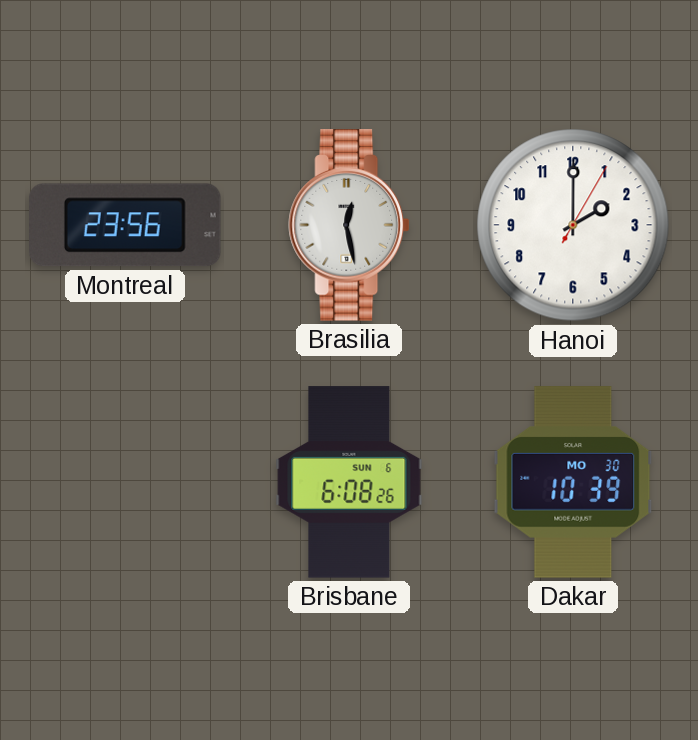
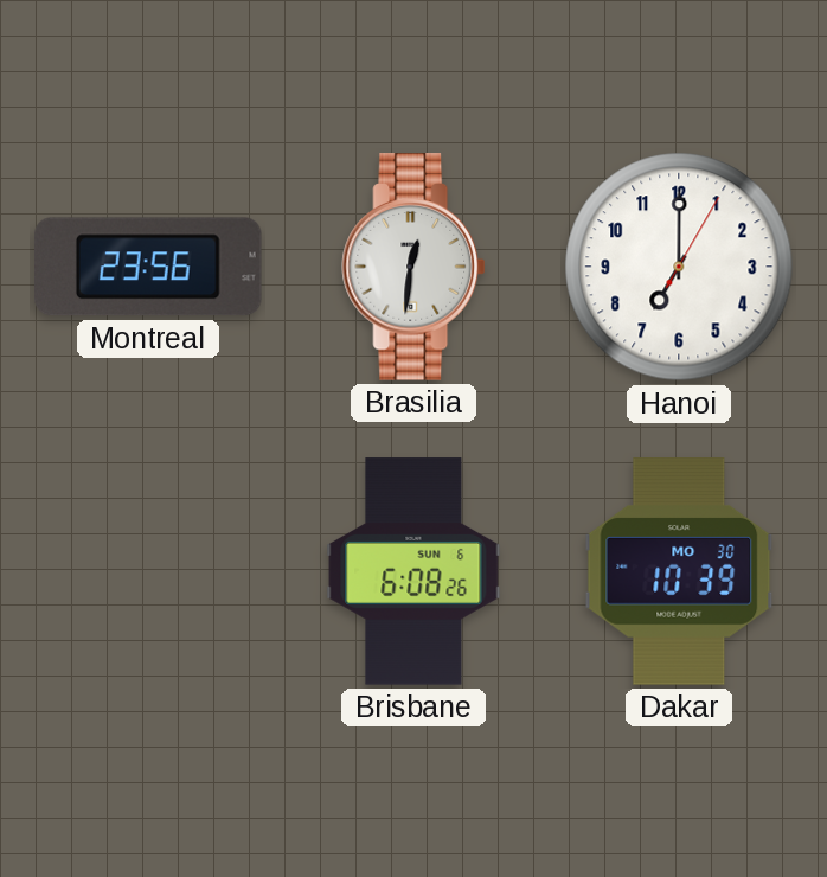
Brasilia: 12:28 -> 12:31 (413, 267)
Hanoi: 2:00 -> 7:00 (679, 267)
